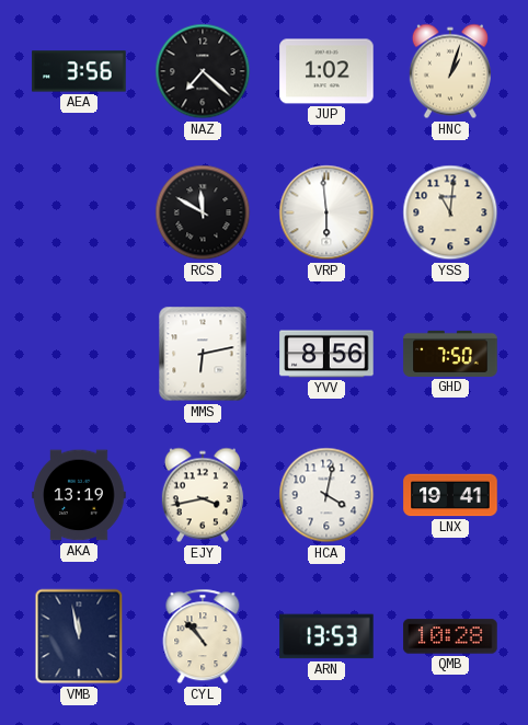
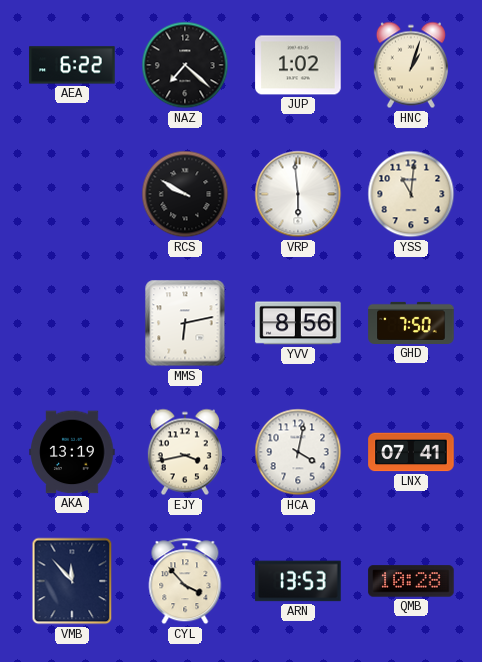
AEA: 3:56 -> 6:22 (72, 65)
RCS: 11:50 -> 9:50 (185, 194)
LNX: 19:41 -> 07:41 (411, 452)
VMB: 11:58 -> 11:53 (72, 581)
CYL: 10:53 -> 3:53 (185, 581)
